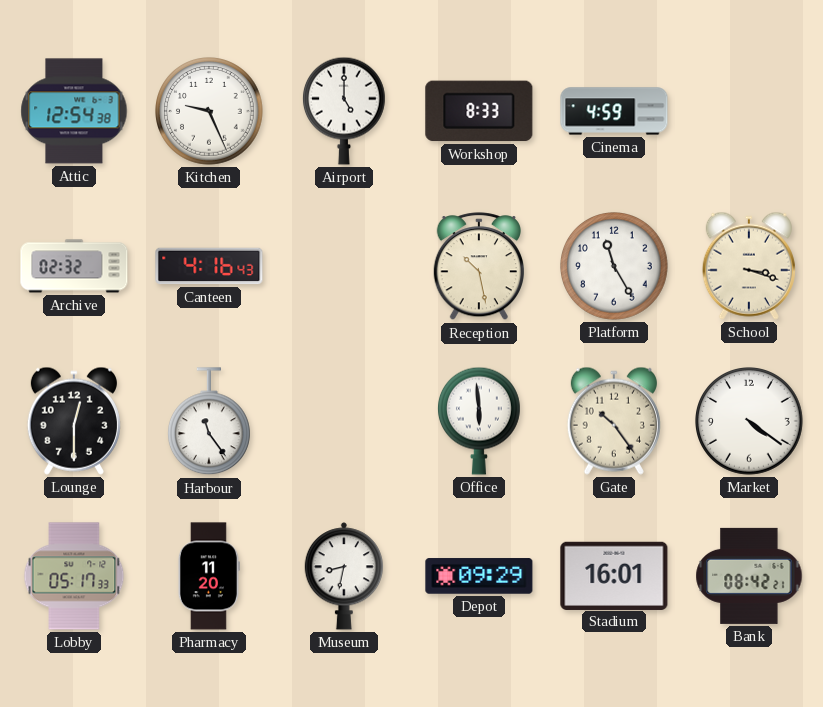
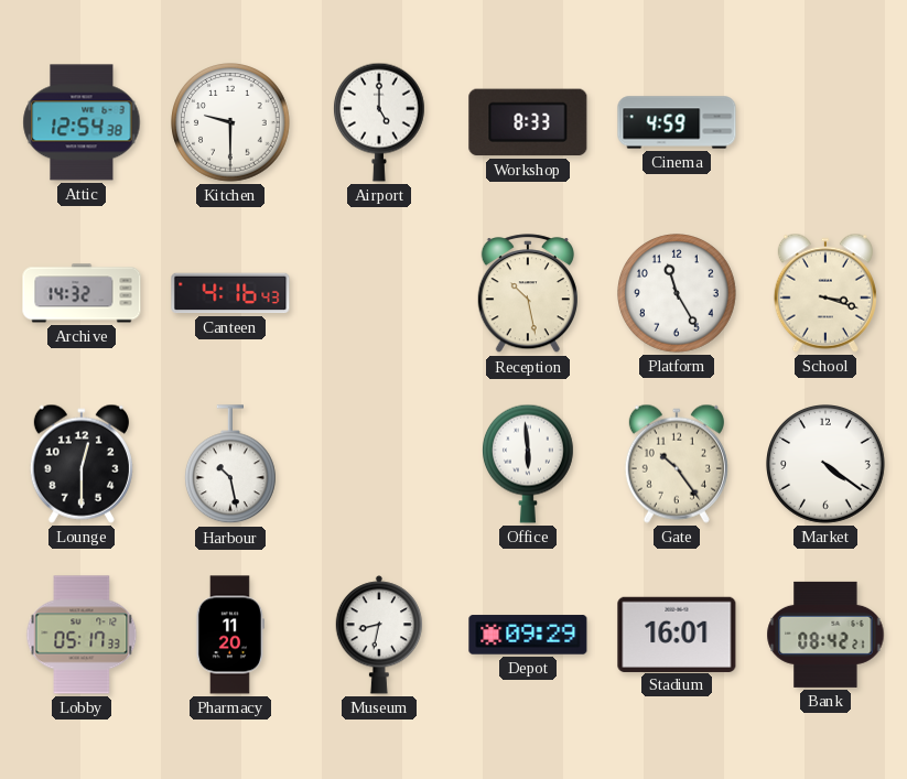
Kitchen: 9:26 -> 9:30 (231, 123)
Archive: 02:32 -> 14:32 (82, 293)
Harbour: 11:24 -> 10:28 (231, 465)
